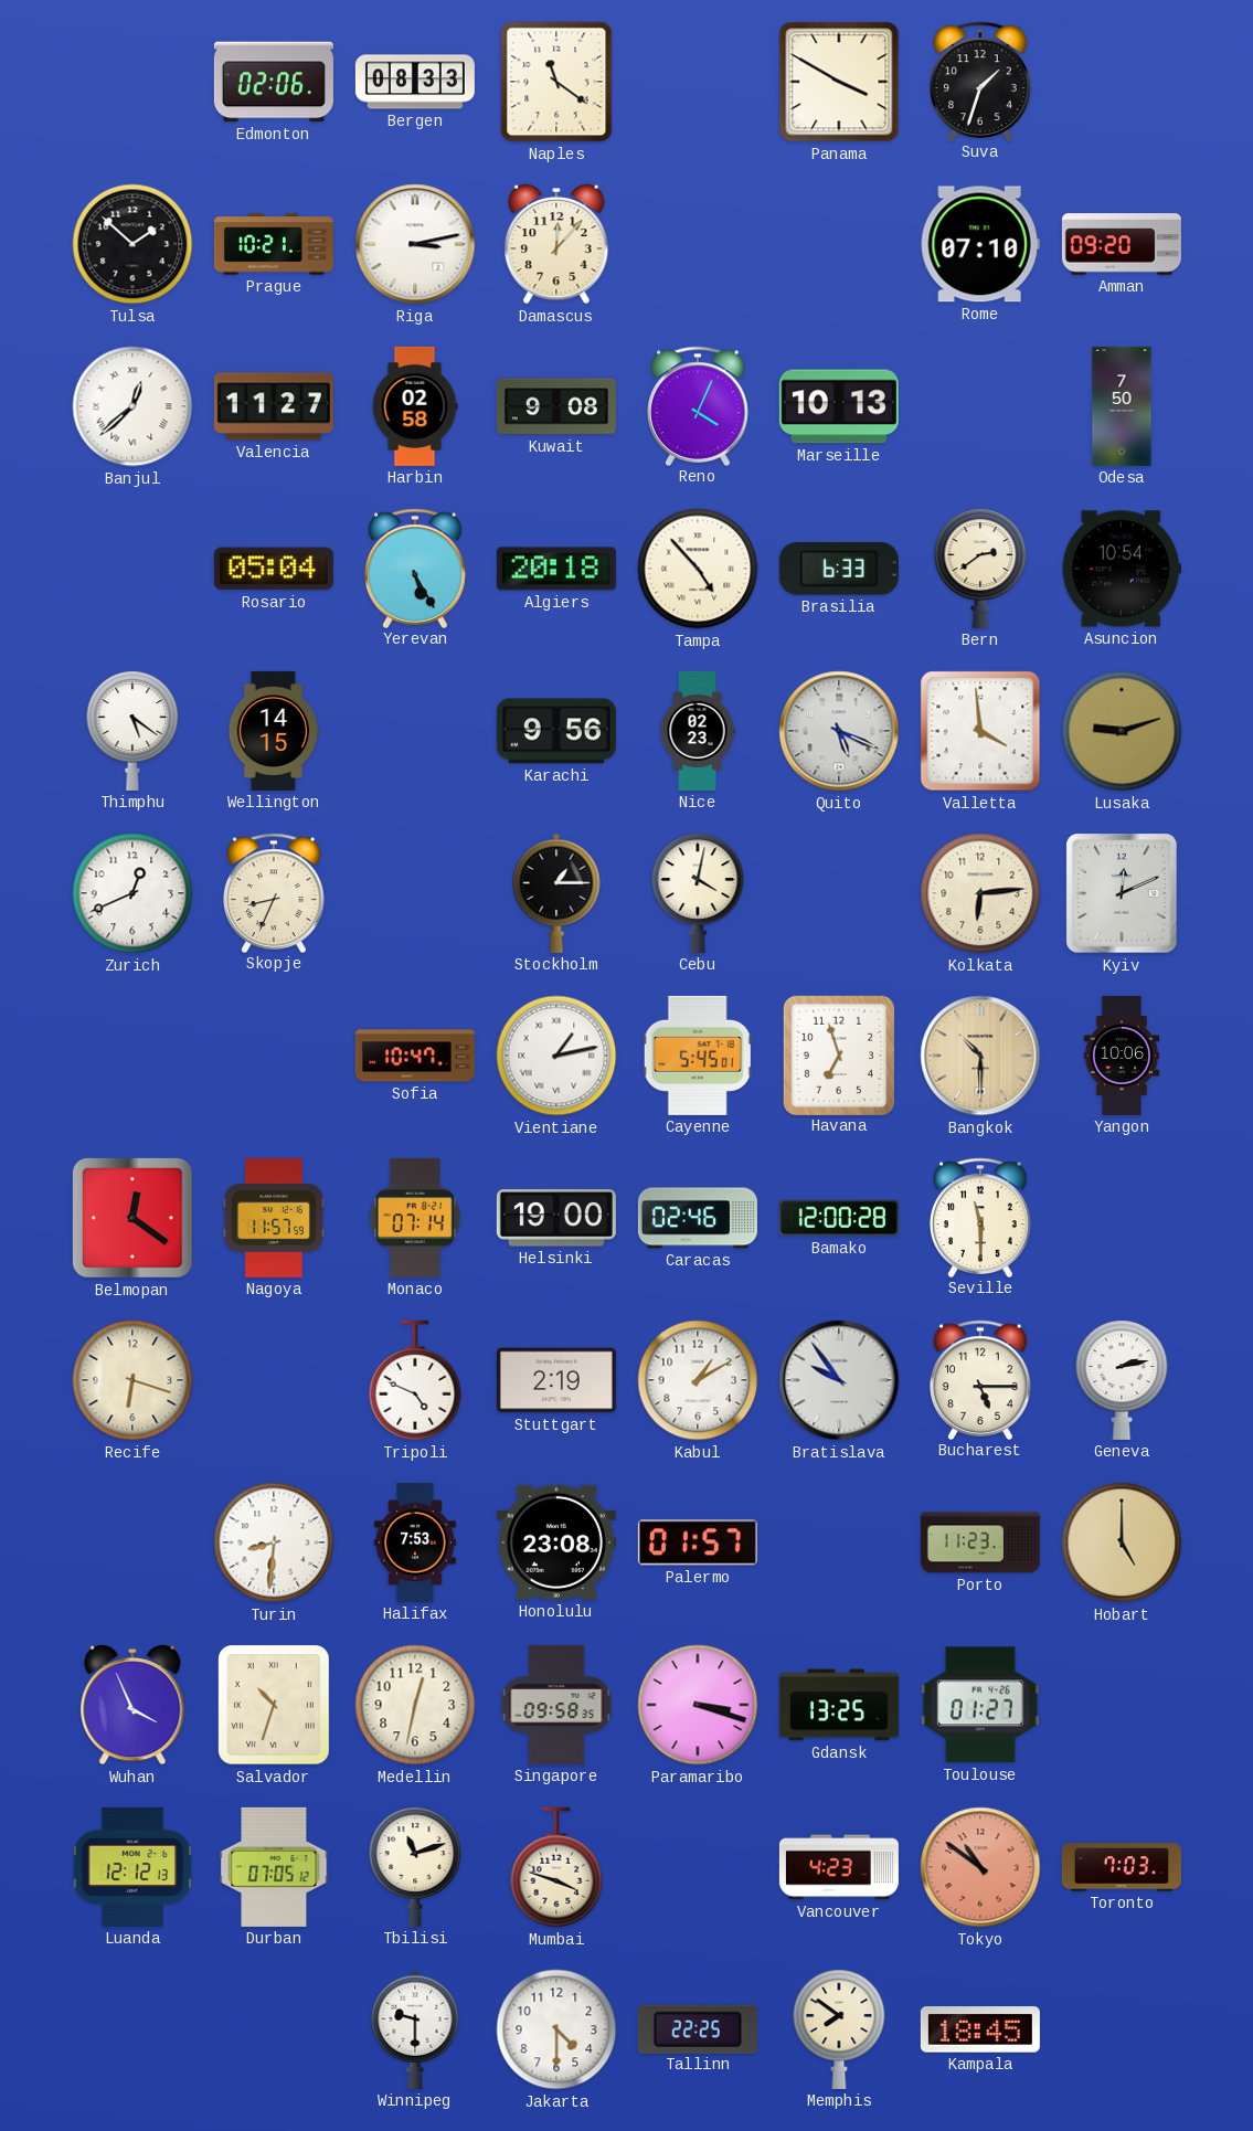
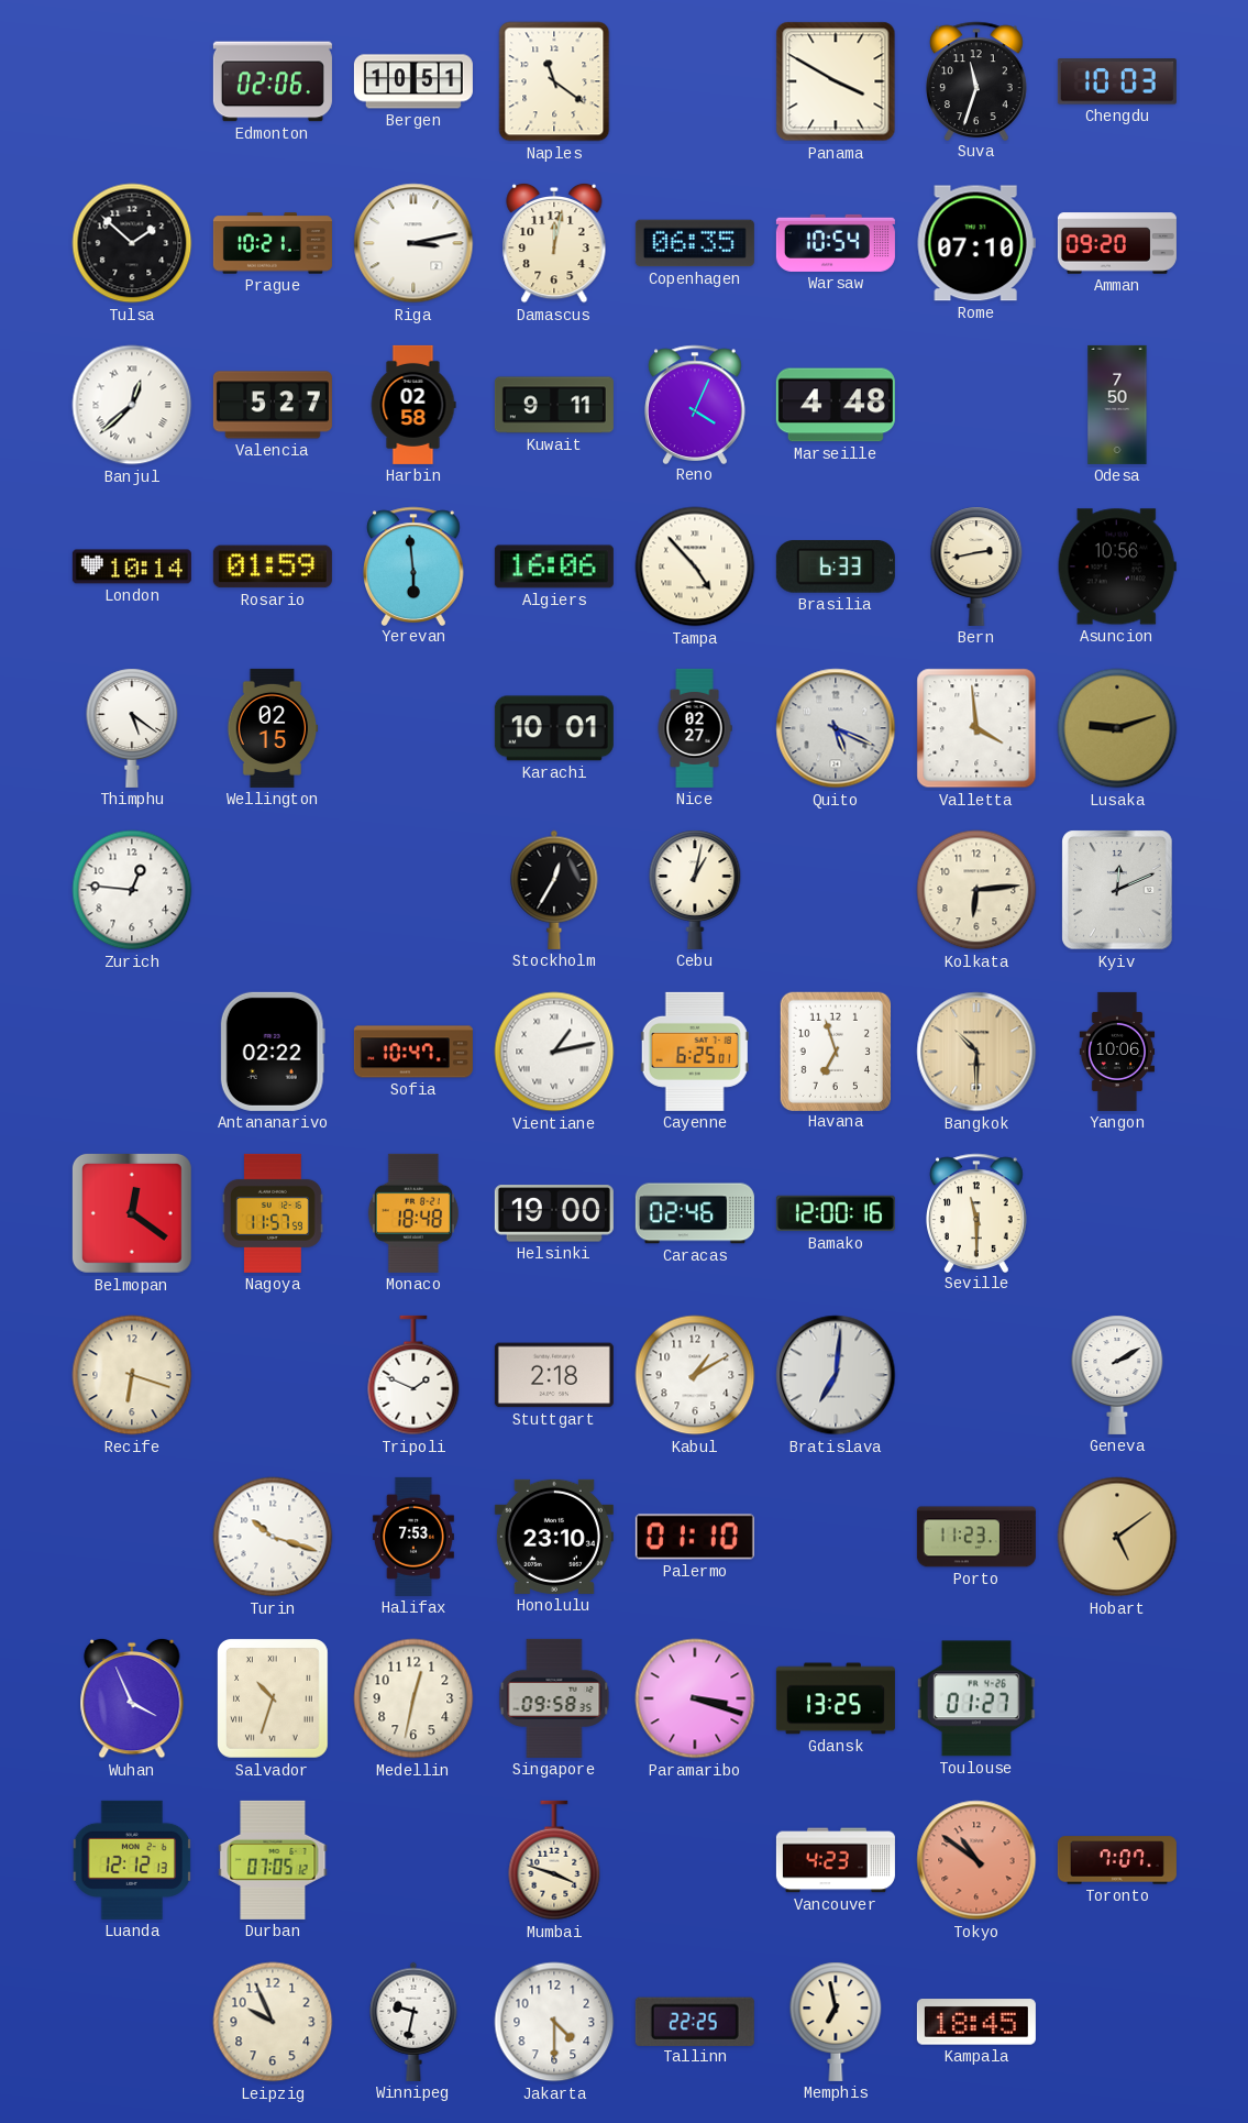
Bergen: 08:33 -> 10:51 (413, 81)
Suva: 1:33 -> 11:33 (978, 80)
Chengdu: none -> 10:03 (1117, 81)
Damascus: 12:07 -> 12:02 (554, 243)
Copenhagen: none -> 06:35 (695, 243)
Warsaw: none -> 10:54 (836, 243)
Valencia: 11:27 -> 5:27 (273, 405)
Kuwait: 9:08 -> 9:11 (554, 405)
Marseille: 10:13 -> 4:48 (836, 405)
London: none -> 10:14 (132, 566)
Rosario: 05:04 -> 01:59 (273, 566)
Yerevan: 5:25 -> 5:59 (415, 565)
Algiers: 20:18 -> 16:06 (554, 566)
Bern: 2:39 -> 2:43 (976, 566)
Asuncion: 10:54 -> 10:56 (1117, 566)
Wellington: 14:15 -> 02:15 (273, 728)
Karachi: 9:56 -> 10:01 (554, 728)
Nice: 02:23 -> 02:27 (695, 728)
Zurich: 12:41 -> 12:46 (132, 890)
Skopje: 8:34 -> none (275, 892)
Stockholm: 1:15 -> 12:35 (554, 890)
Cebu: 4:02 -> 1:02 (695, 890)
Antananarivo: none -> 02:22 (273, 1052)
Cayenne: 5:45 -> 6:25 (695, 1052)
Monaco: 07:14 -> 18:48 (413, 1213)
Bamako: 12:00:28 -> 12:00:16 (836, 1213)
Tripoli: 4:49 -> 1:49 (413, 1375)
Stuttgart: 2:19 -> 2:18 (554, 1375)
Bratislava: 9:54 -> 7:01 (836, 1375)
Bucharest: 5:15 -> none (981, 1379)
Geneva: 2:13 -> 2:10 (1117, 1375)
Turin: 8:31 -> 10:18 (273, 1537)
Honolulu: 23:08 -> 23:10 (554, 1537)
Palermo: 01:57 -> 01:10 (695, 1537)
Hobart: 5:00 -> 5:09 (1117, 1537)
Tbilisi: 11:12 -> none (415, 1867)
Toronto: 7:03 -> 7:07 (1117, 1860)
Leipzig: none -> 9:56 (273, 2022)
Winnipeg: 9:30 -> 9:32 (413, 2022)
Memphis: 7:51 -> 6:58 (836, 2022)
